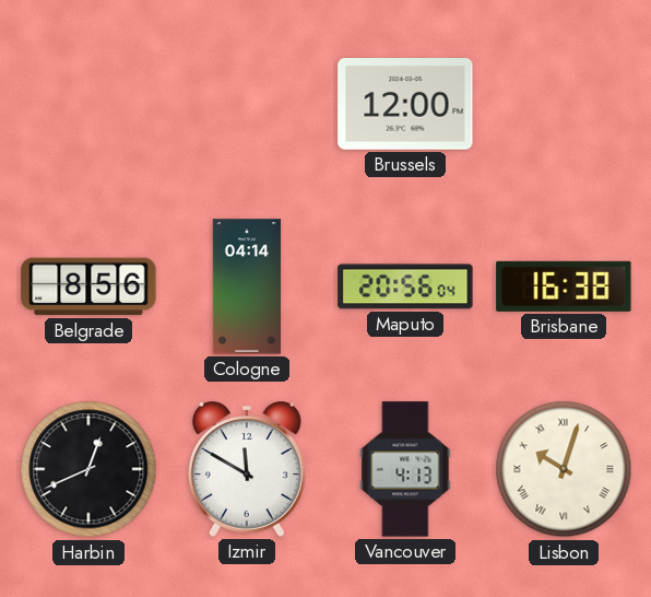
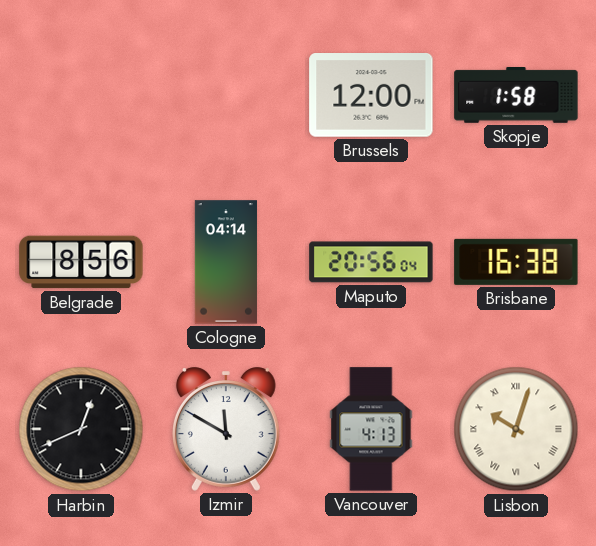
Skopje: none -> 1:58 (516, 96)
